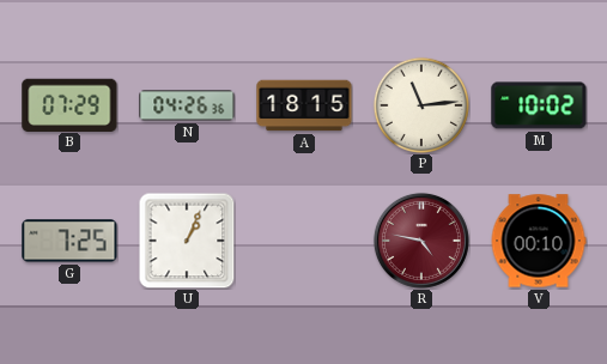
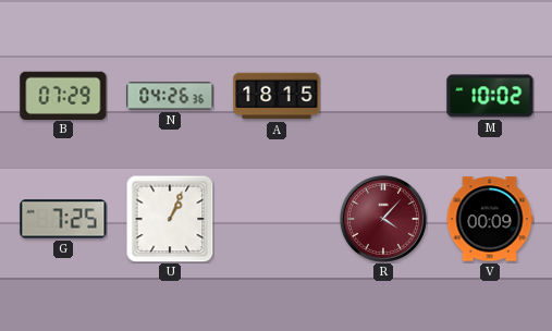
P: 11:14 -> none (420, 104)
R: 4:47 -> 4:07 (383, 219)
V: 00:10 -> 00:09 (490, 219)
